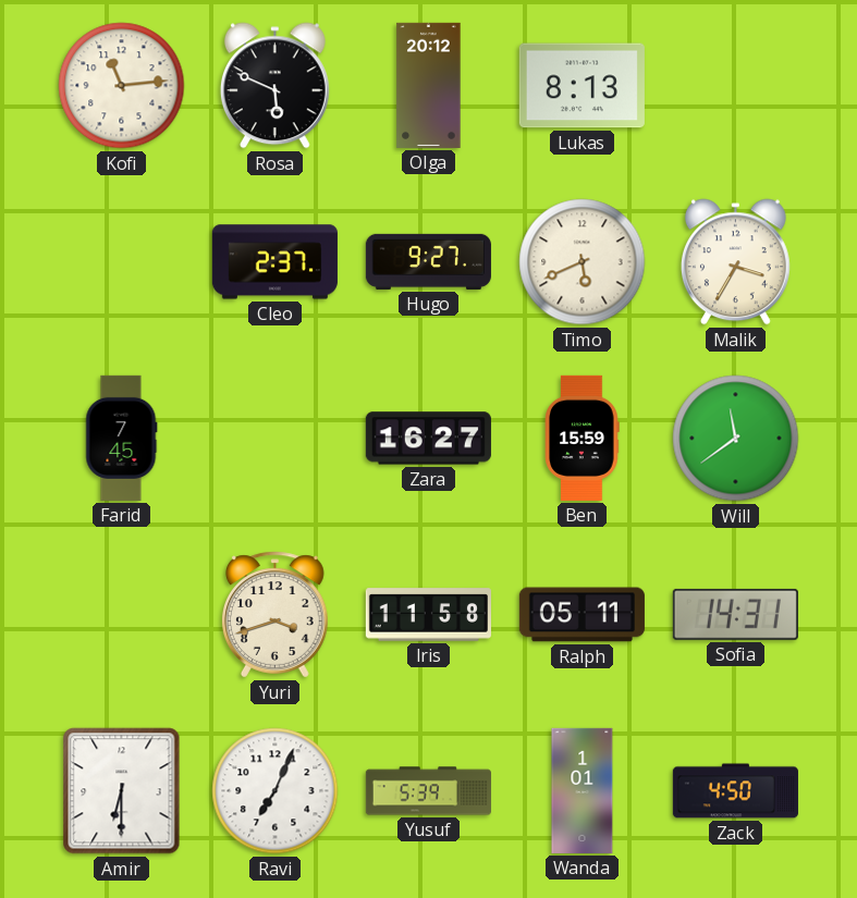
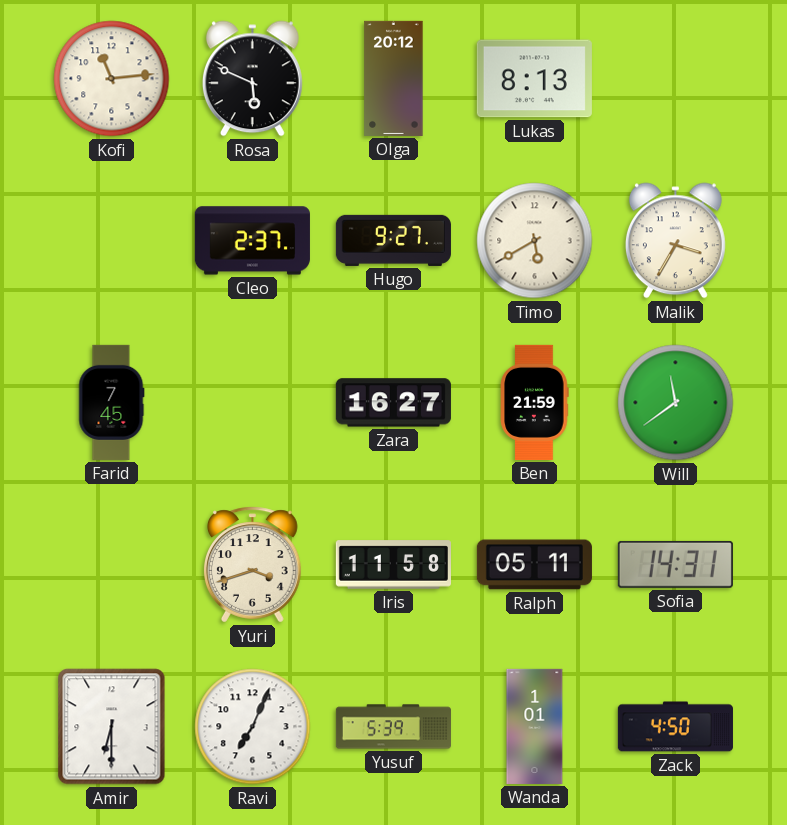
Timo: 5:41 -> 5:40 (535, 241)
Ben: 15:59 -> 21:59 (535, 402)
